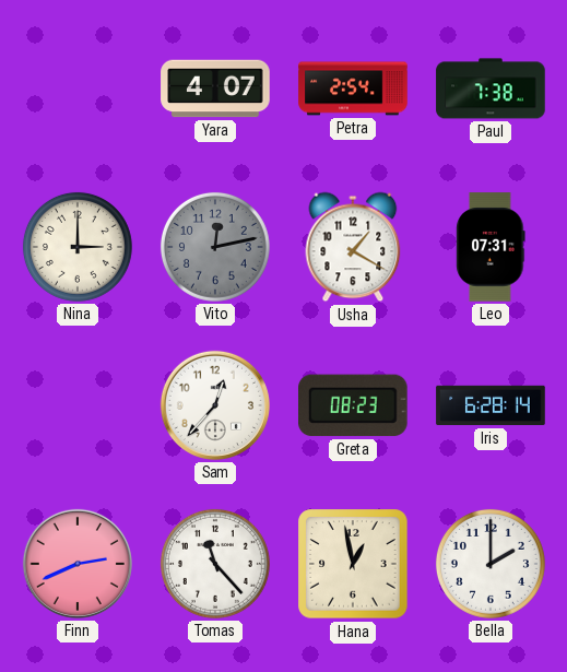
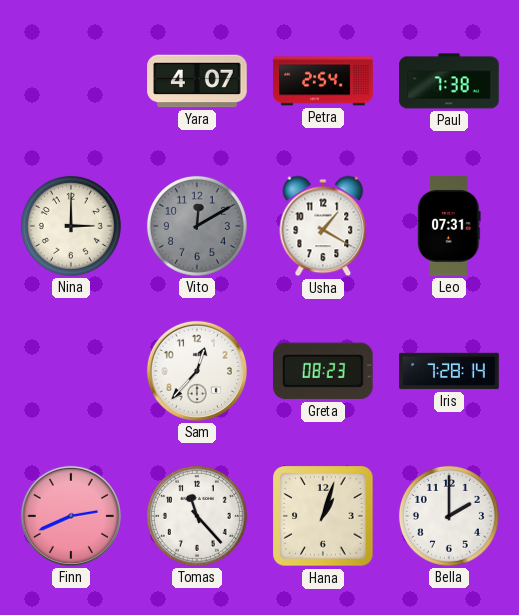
Vito: 12:13 -> 12:10 (197, 226)
Iris: 6:28 -> 7:28 (449, 371)
Hana: 12:58 -> 1:03 (323, 516)
